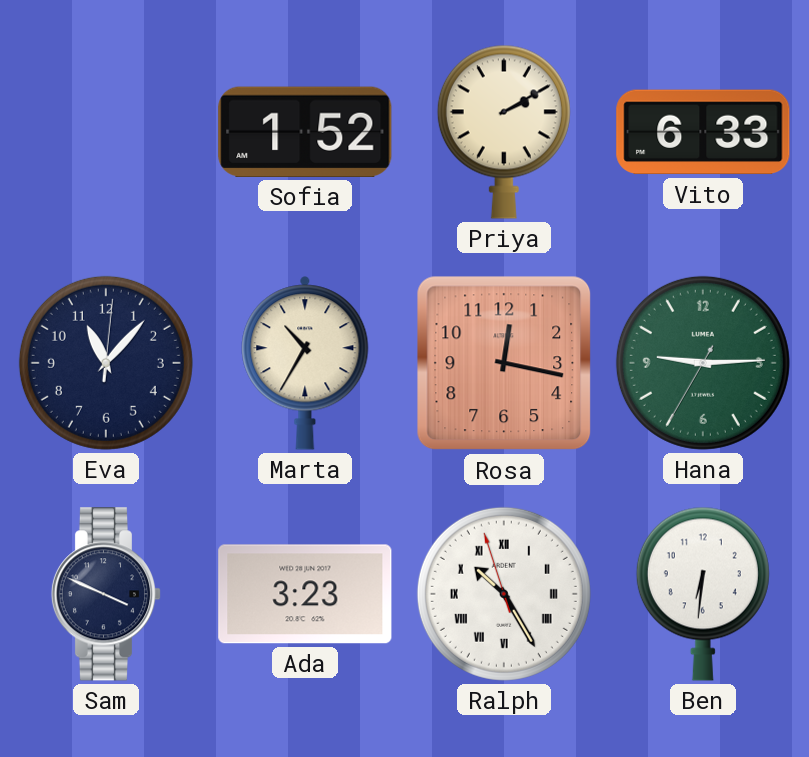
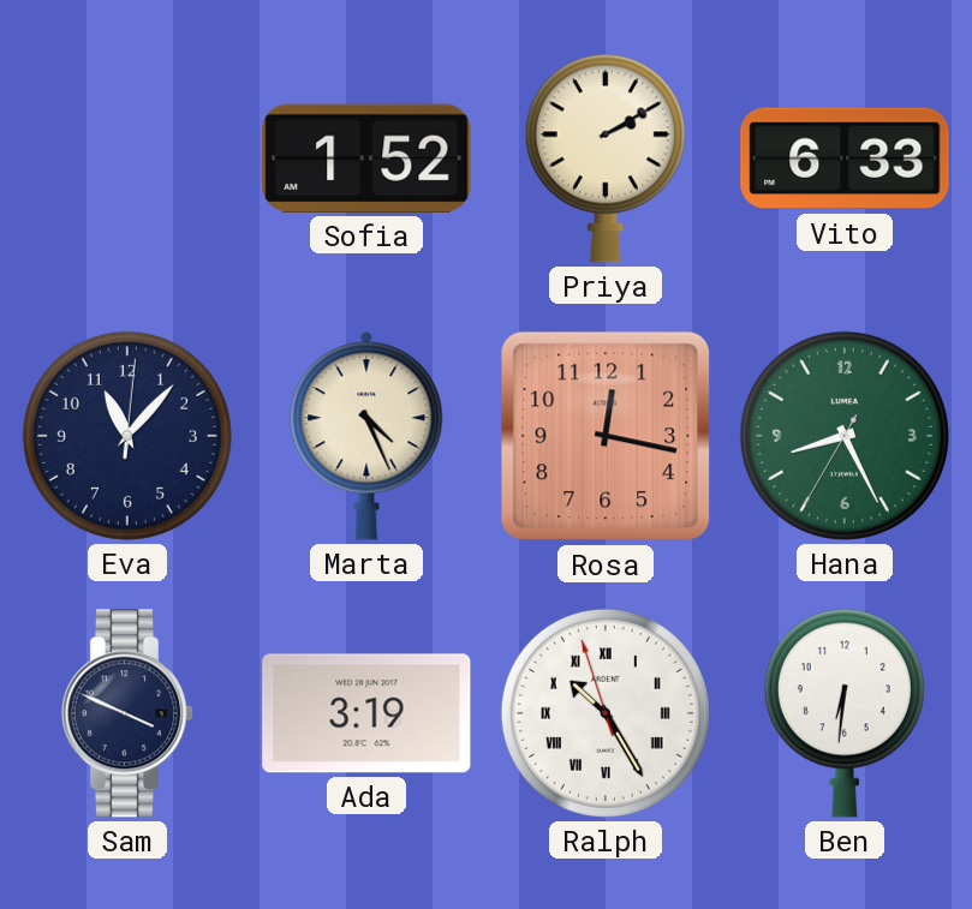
Marta: 10:35 -> 4:26 (366, 436)
Hana: 9:14 -> 8:25 (845, 436)
Ada: 3:23 -> 3:19 (366, 713)
